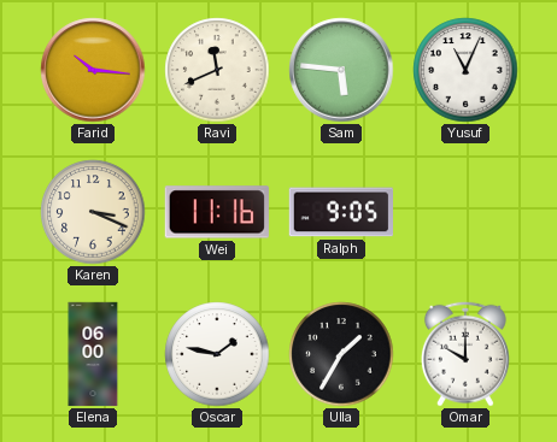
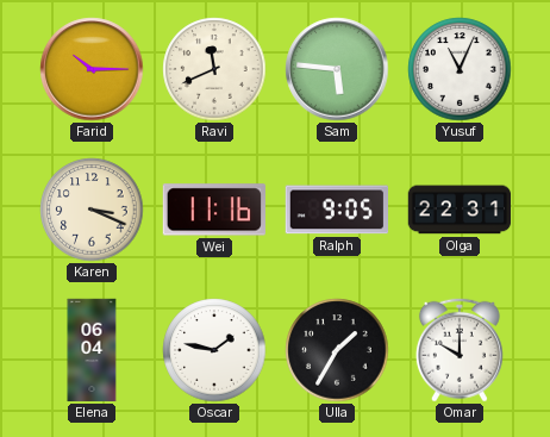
Farid: 10:16 -> 10:15 (92, 69)
Olga: none -> 22:31 (460, 210)
Elena: 06:00 -> 06:04 (92, 350)
